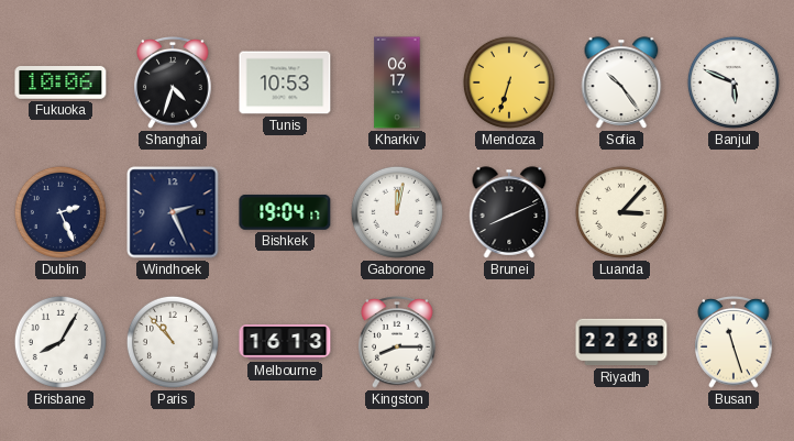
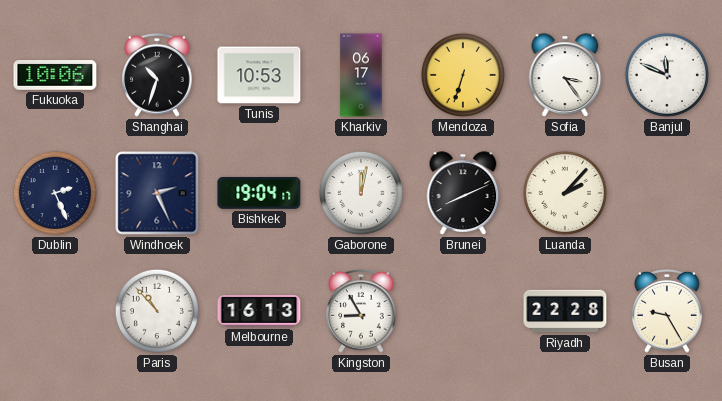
Shanghai: 4:33 -> 10:33 (157, 76)
Sofia: 10:24 -> 3:24 (565, 75)
Banjul: 5:49 -> 11:49 (667, 75)
Luanda: 3:07 -> 2:07 (565, 193)
Brisbane: 8:05 -> none (60, 342)
Kingston: 8:15 -> 8:55 (361, 312)
Busan: 11:27 -> 9:25 (667, 312)
